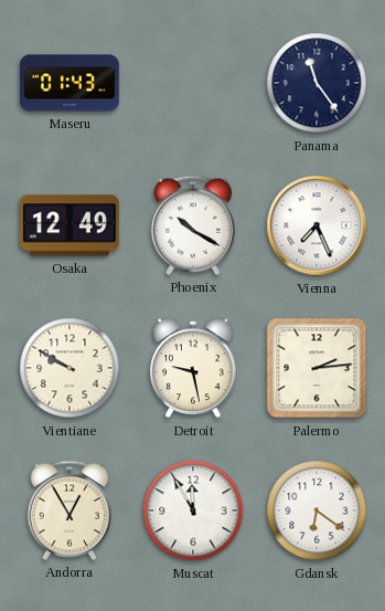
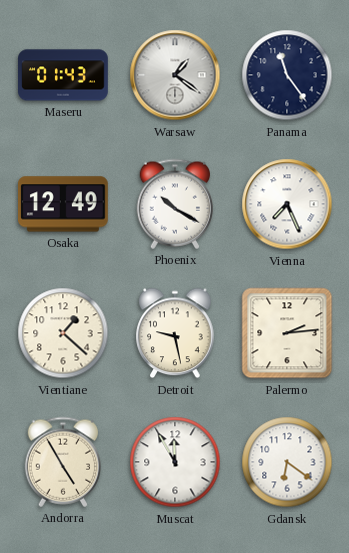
Warsaw: none -> 1:21 (175, 75)
Vientiane: 9:50 -> 1:22 (63, 333)
Andorra: 12:55 -> 4:55 (62, 462)
